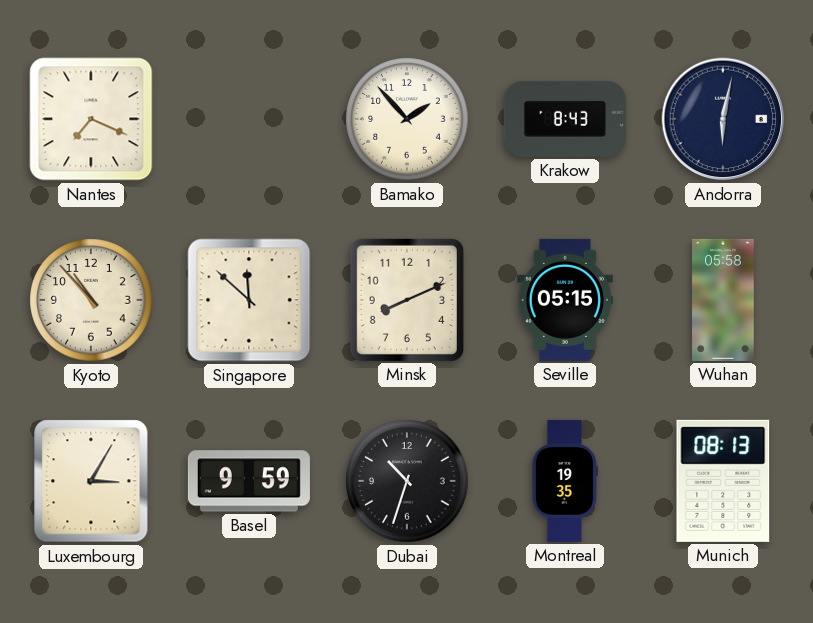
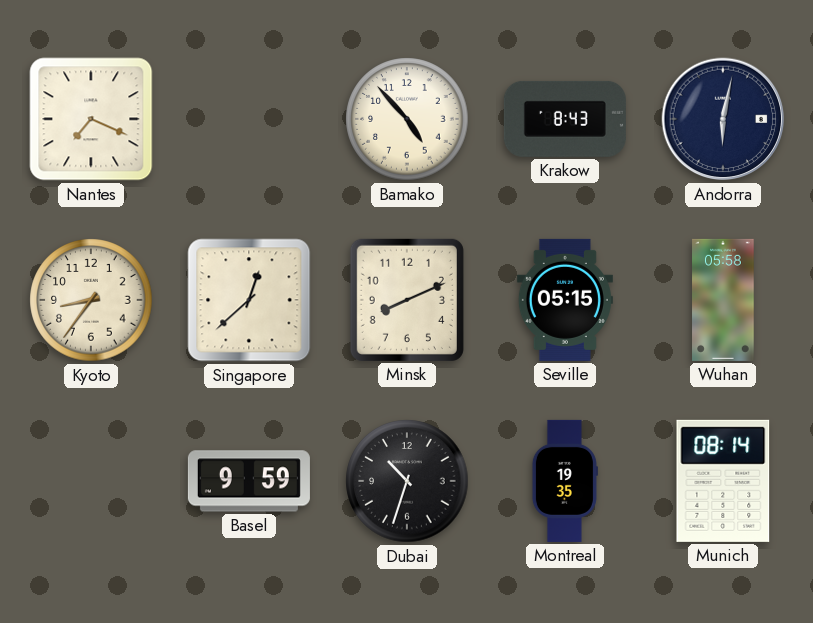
Bamako: 1:53 -> 4:53 (407, 119)
Kyoto: 10:53 -> 8:36 (91, 300)
Singapore: 11:52 -> 12:38 (249, 300)
Luxembourg: 3:05 -> none (91, 481)
Munich: 08:13 -> 08:14 (723, 481)
